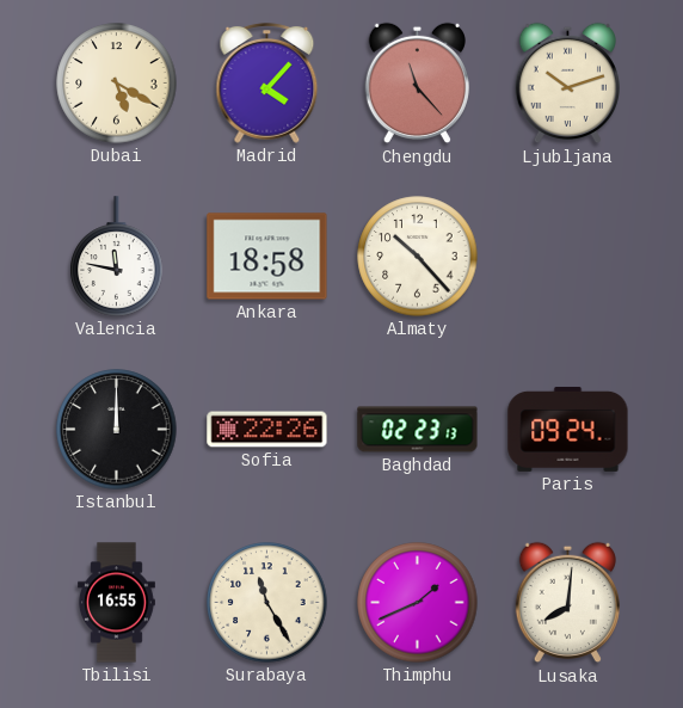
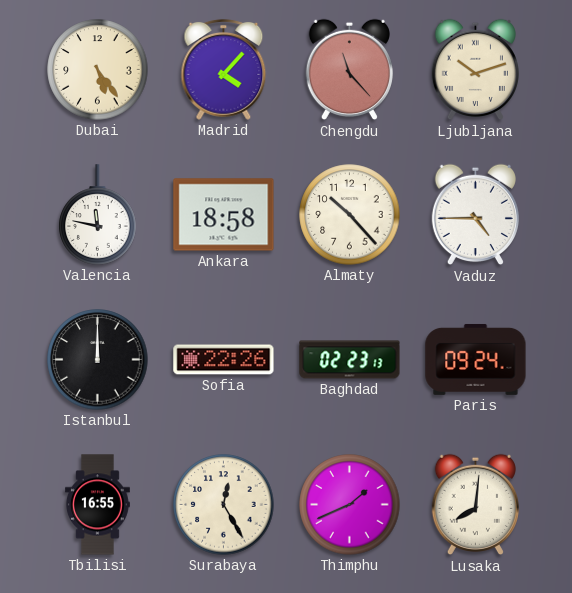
Dubai: 5:20 -> 5:24 (98, 70)
Vaduz: none -> 4:45 (475, 215)
Surabaya: 11:25 -> 12:25 (224, 505)
